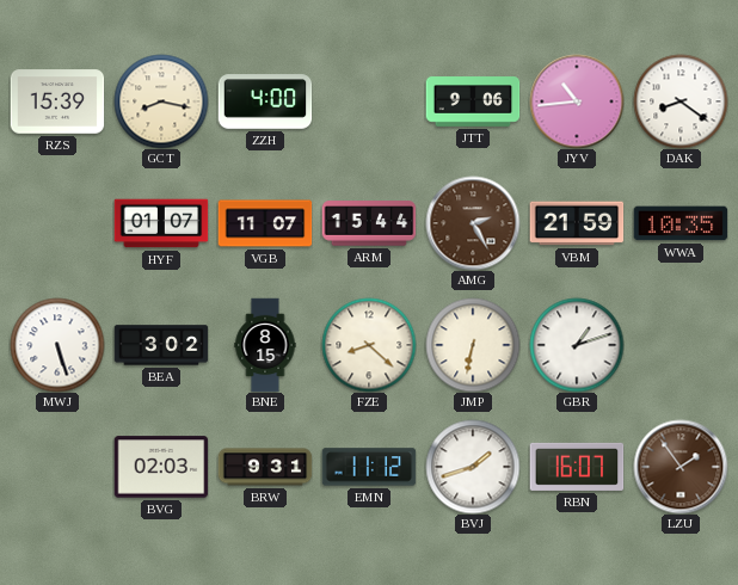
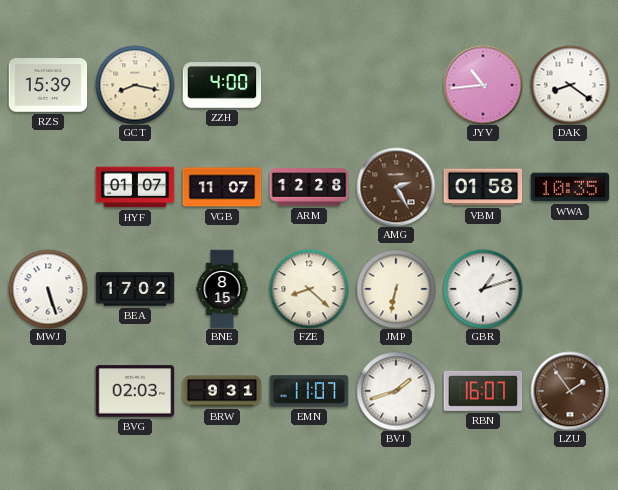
JTT: 9:06 -> none (473, 101)
ARM: 15:44 -> 12:28 (309, 187)
VBM: 21:59 -> 01:58 (483, 187)
BEA: 3:02 -> 17:02 (135, 289)
EMN: 11:12 -> 11:07 (309, 391)
